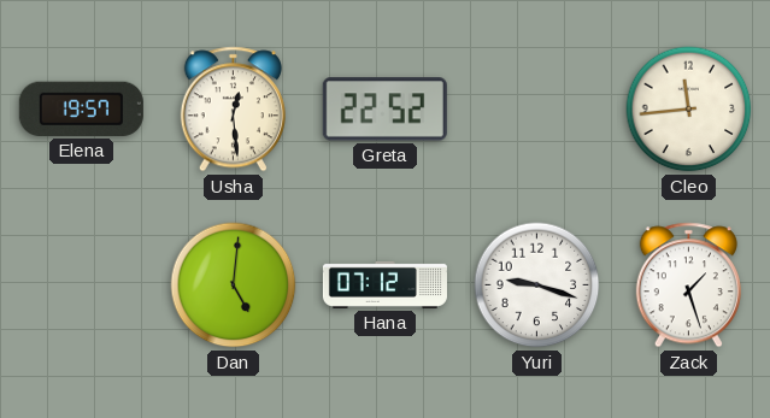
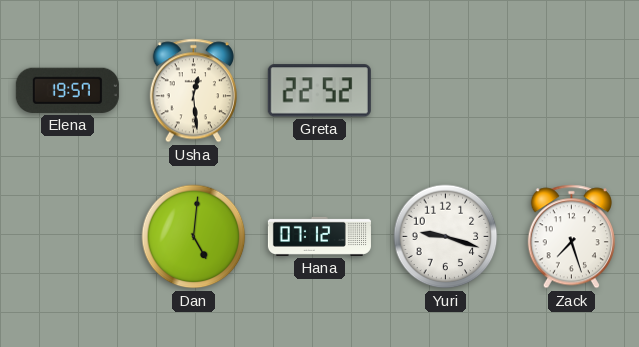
Cleo: 11:44 -> none (689, 110)
Zack: 1:27 -> 7:27 (571, 237)
